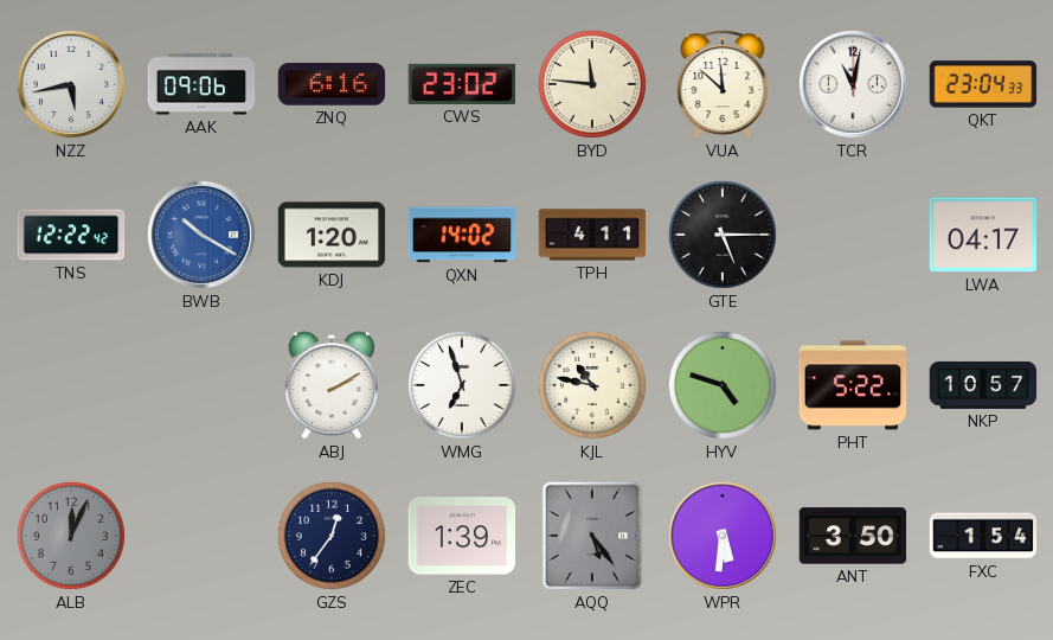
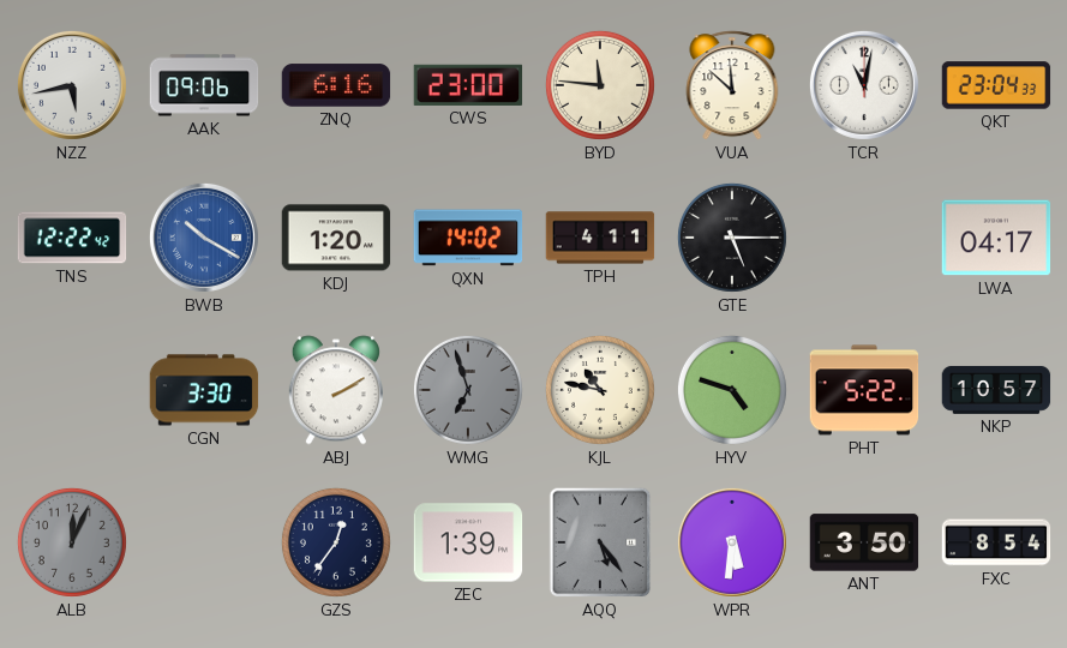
CWS: 23:02 -> 23:00 (468, 85)
CGN: none -> 3:30 (204, 390)
WMG dial: white -> grey (468, 390)
FXC: 1:54 -> 8:54 (996, 542)
